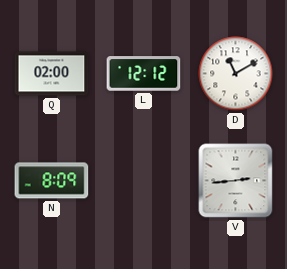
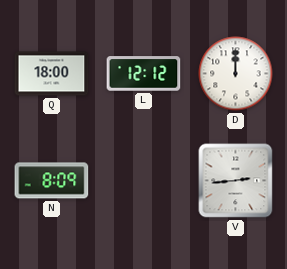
Q: 02:00 -> 18:00 (52, 74)
D: 11:10 -> 12:00 (236, 74)
